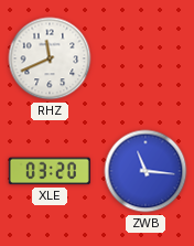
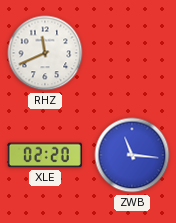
XLE: 03:20 -> 02:20 (45, 155)
